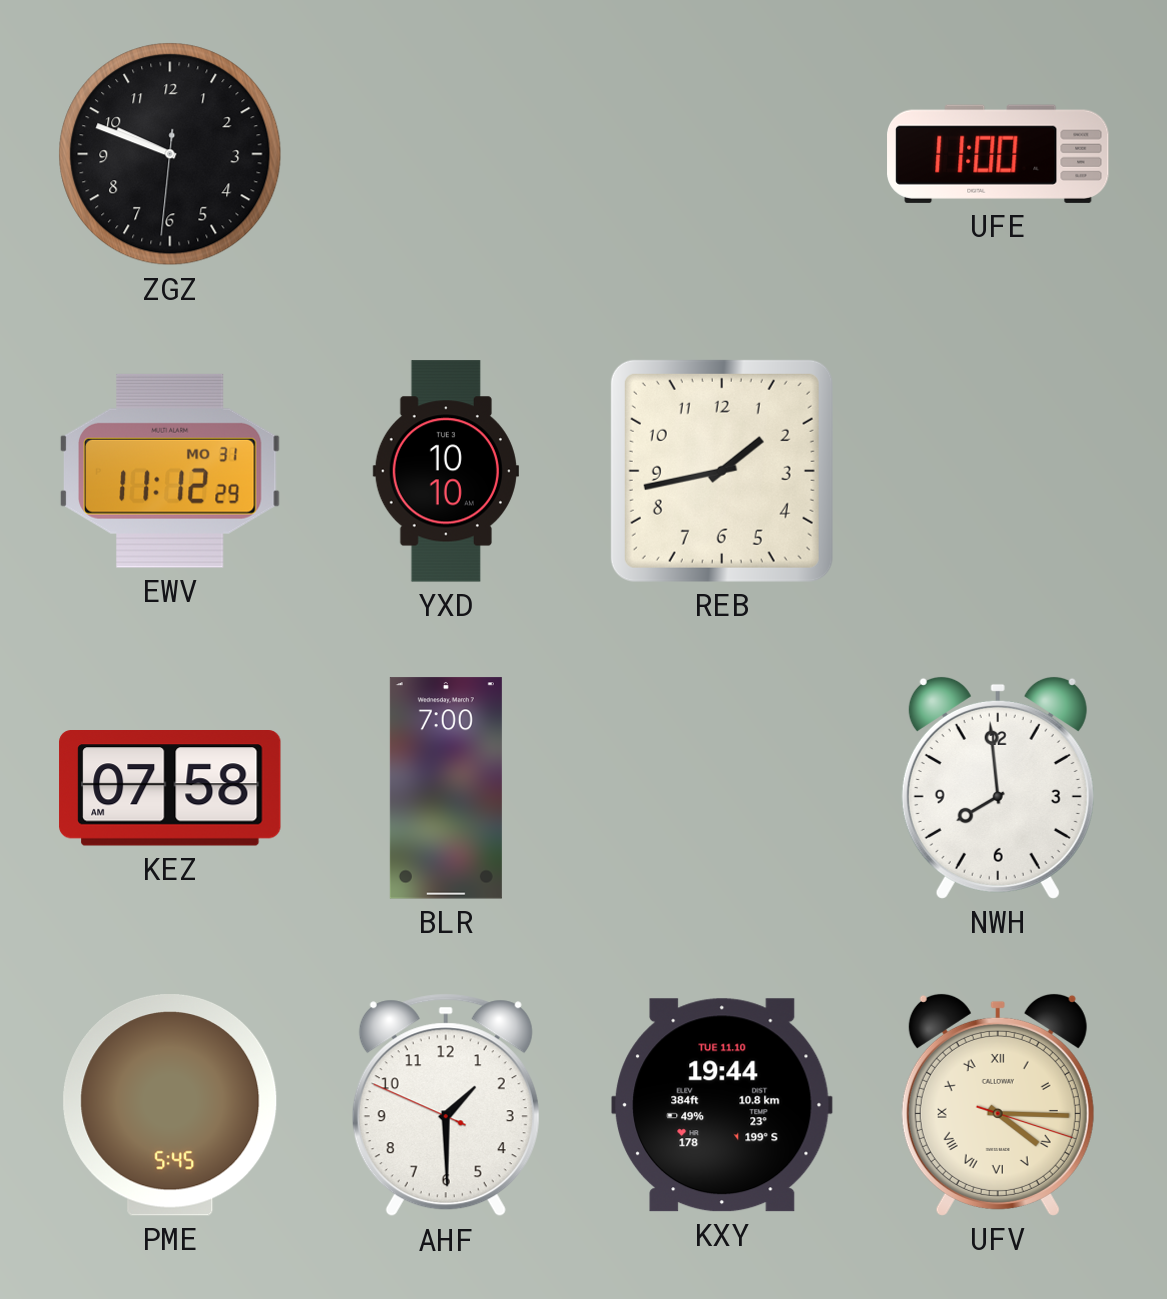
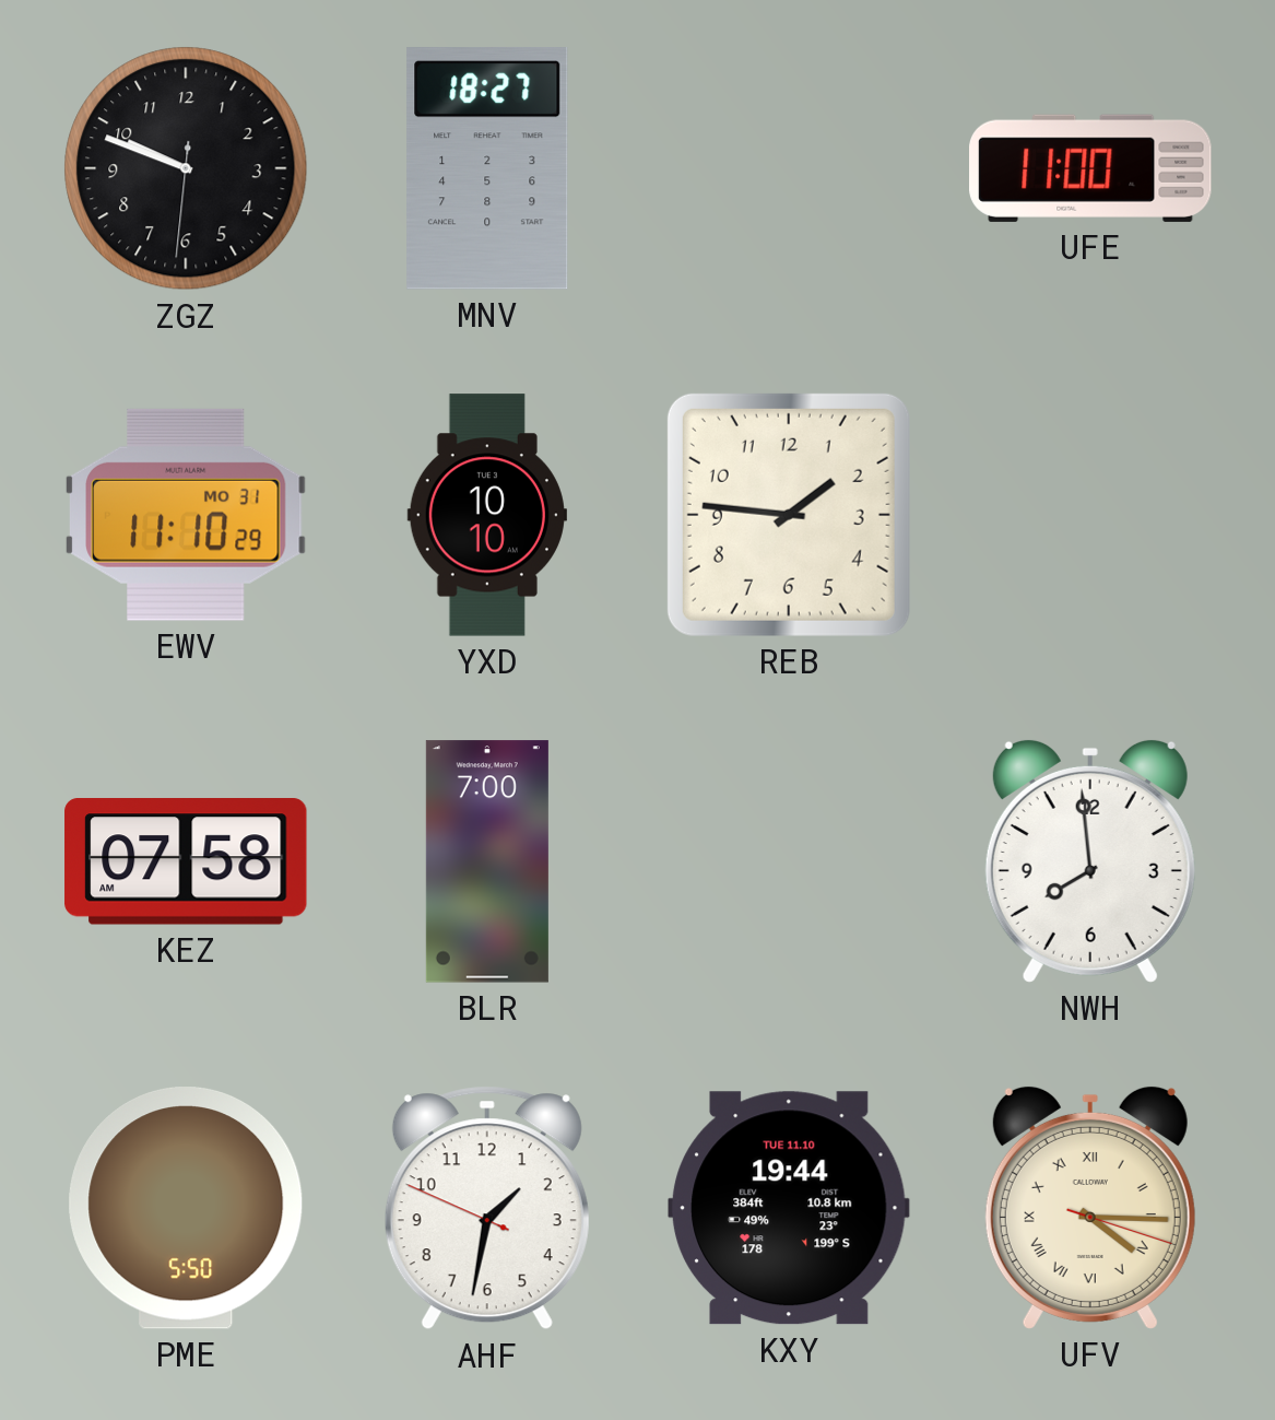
MNV: none -> 18:27 (487, 168)
EWV: 11:12 -> 11:10 (186, 515)
REB: 1:43 -> 1:46 (789, 515)
PME: 5:45 -> 5:50 (186, 1209)
AHF: 1:29 -> 1:31 (487, 1208)
